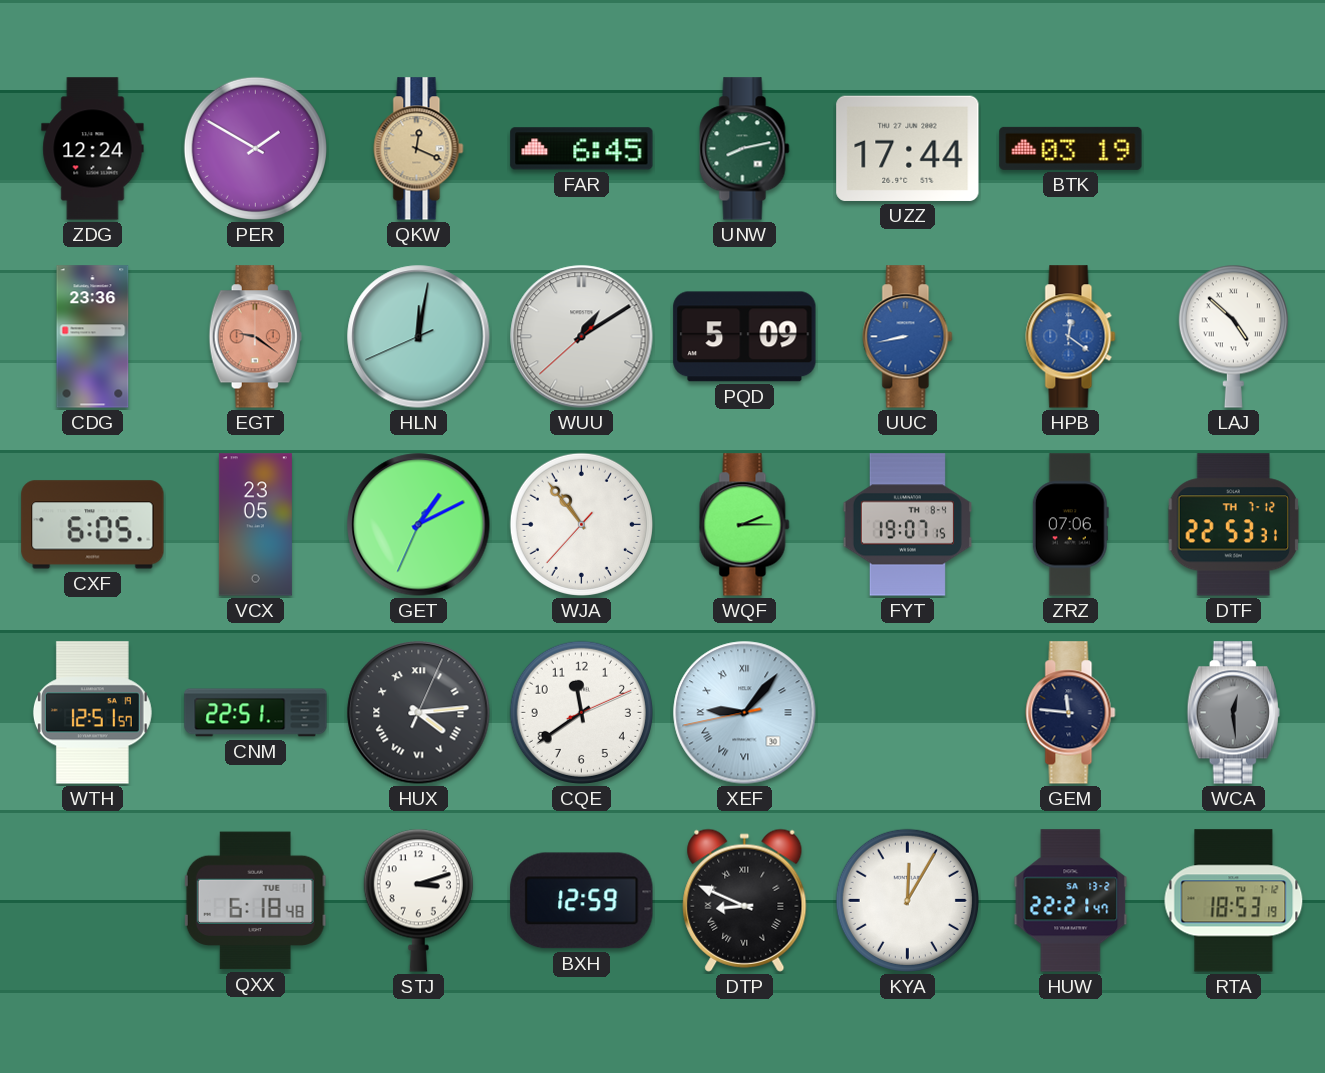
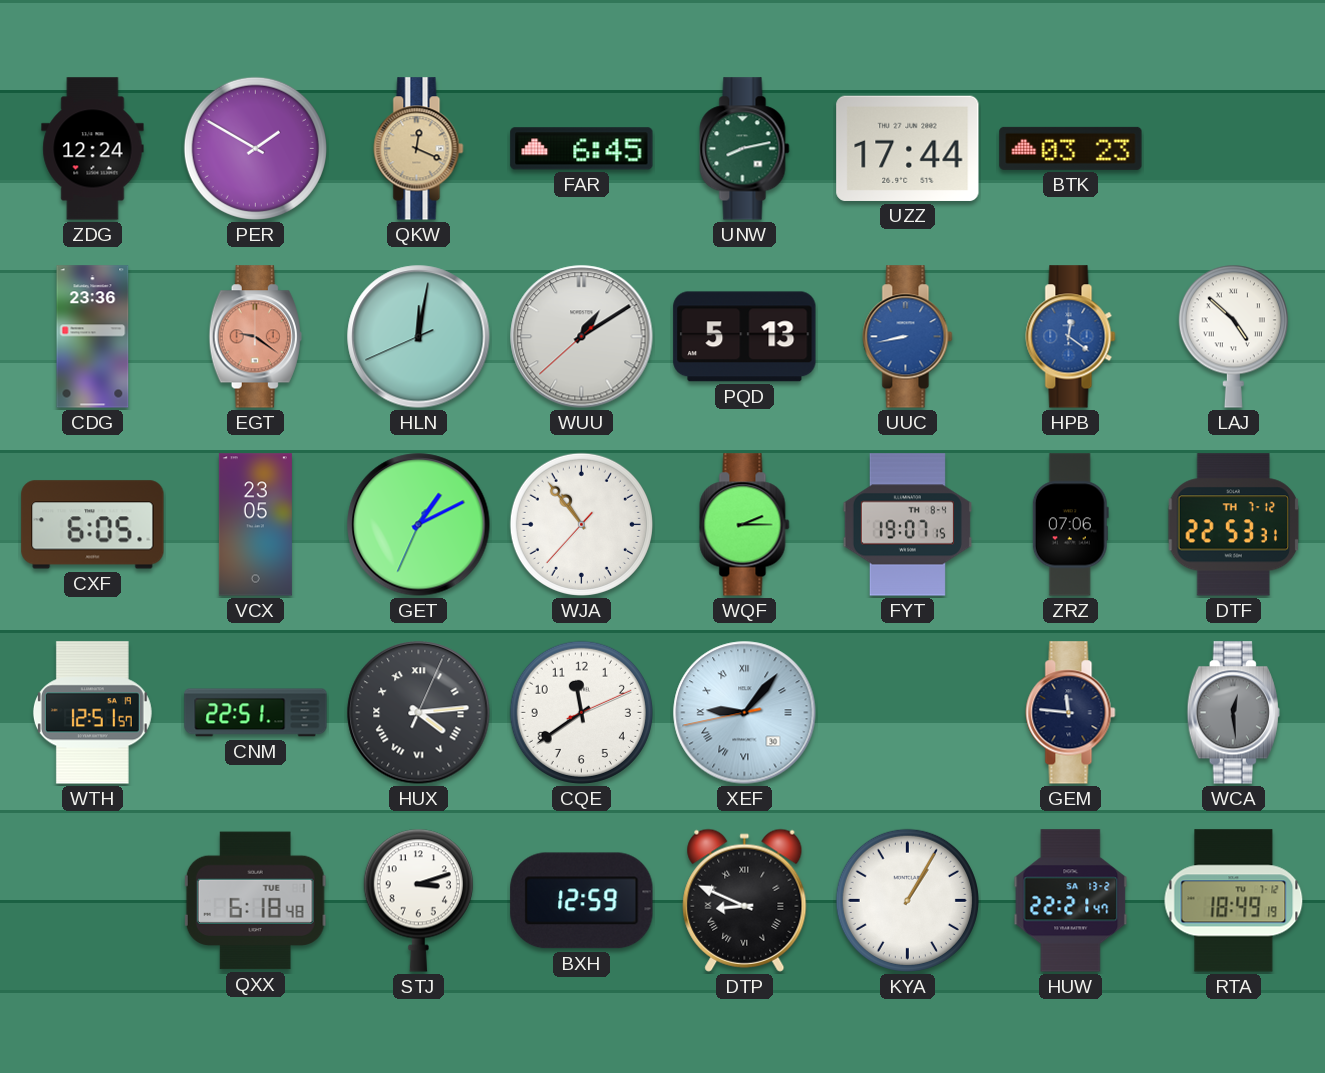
BTK: 03:19 -> 03:23 (1071, 148)
PQD: 5:09 -> 5:13 (745, 337)
KYA: 12:05 -> 1:05 (907, 900)
RTA: 18:53 -> 18:49 (1234, 901)
